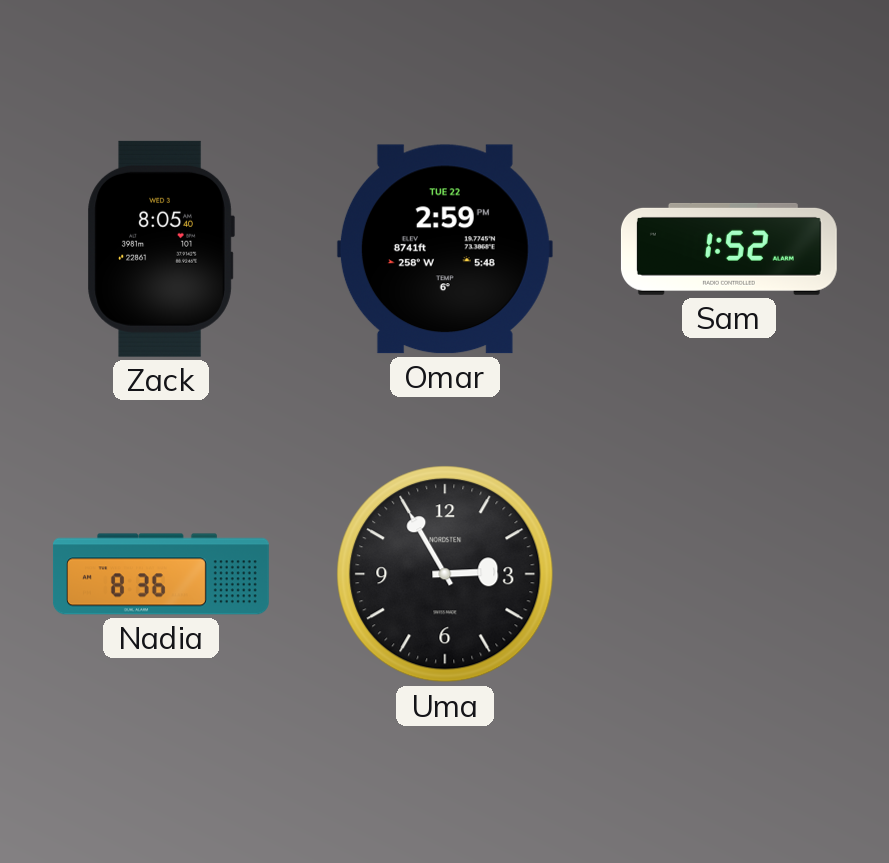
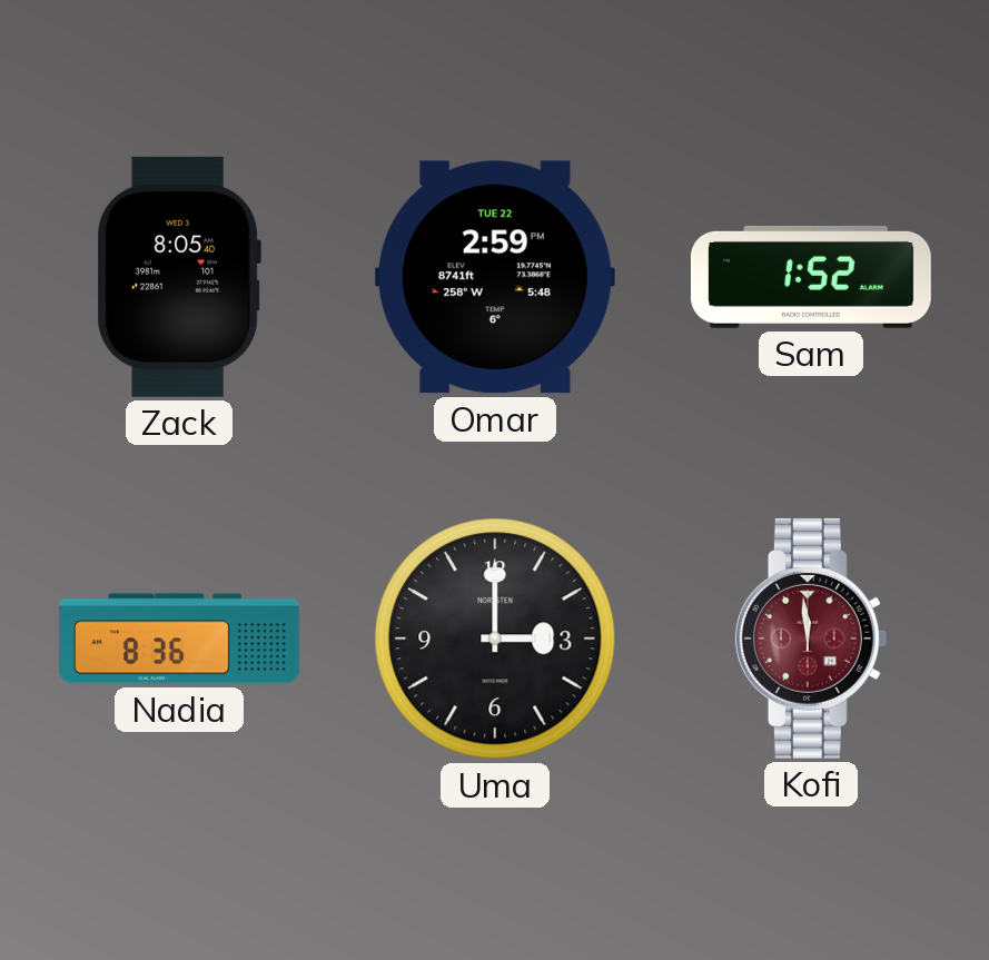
Uma: 2:55 -> 3:00 (495, 639)
Kofi: none -> 11:59 (811, 639)
